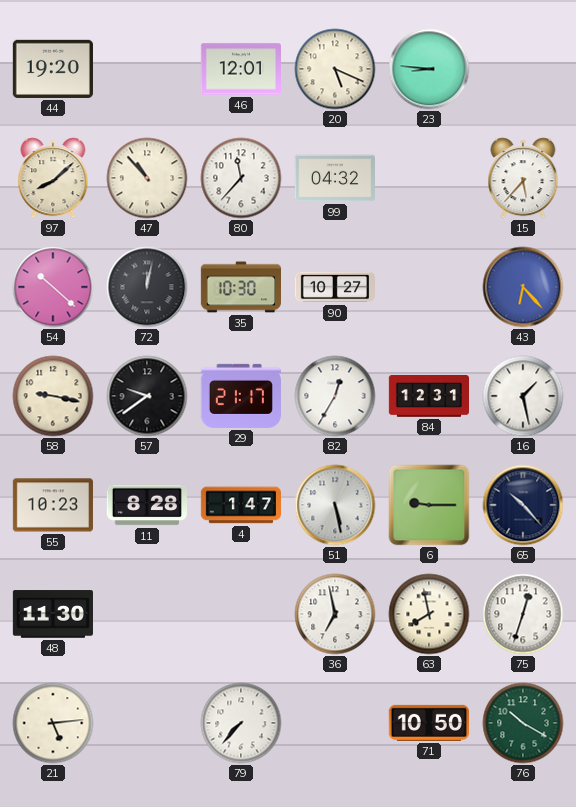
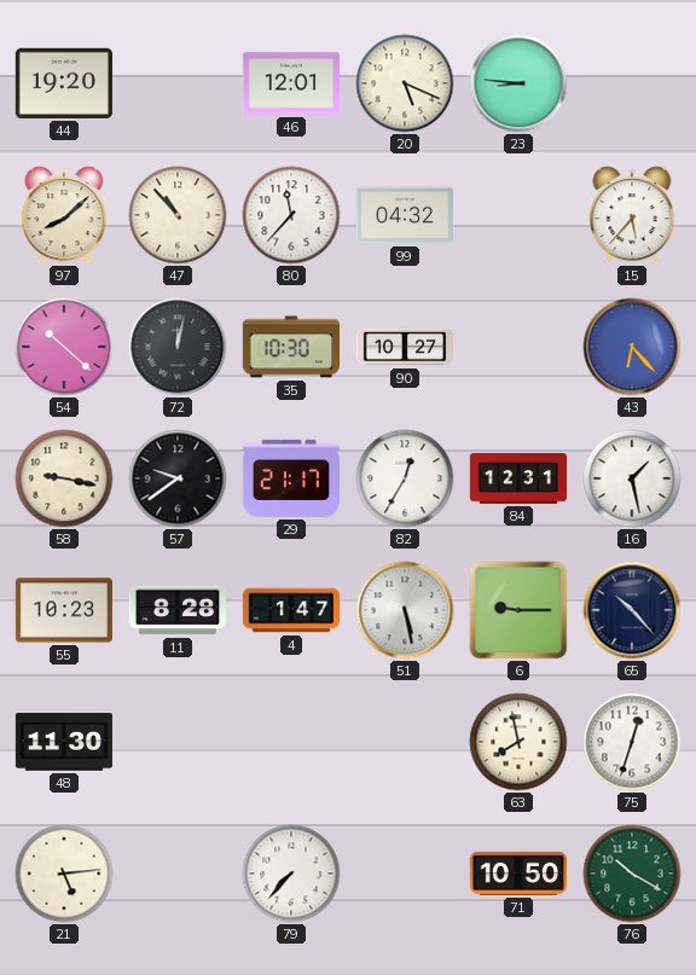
36: 6:58 -> none (335, 614)
